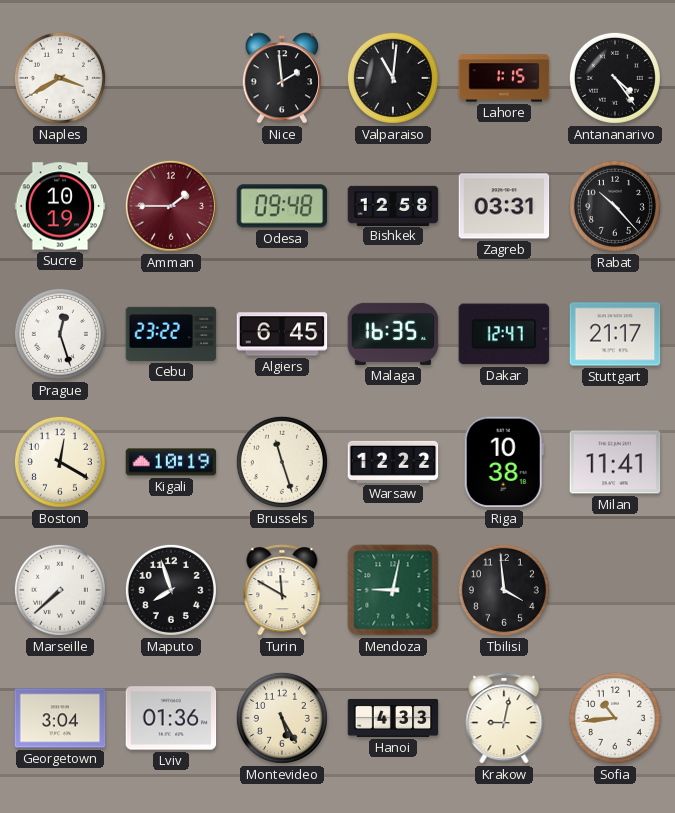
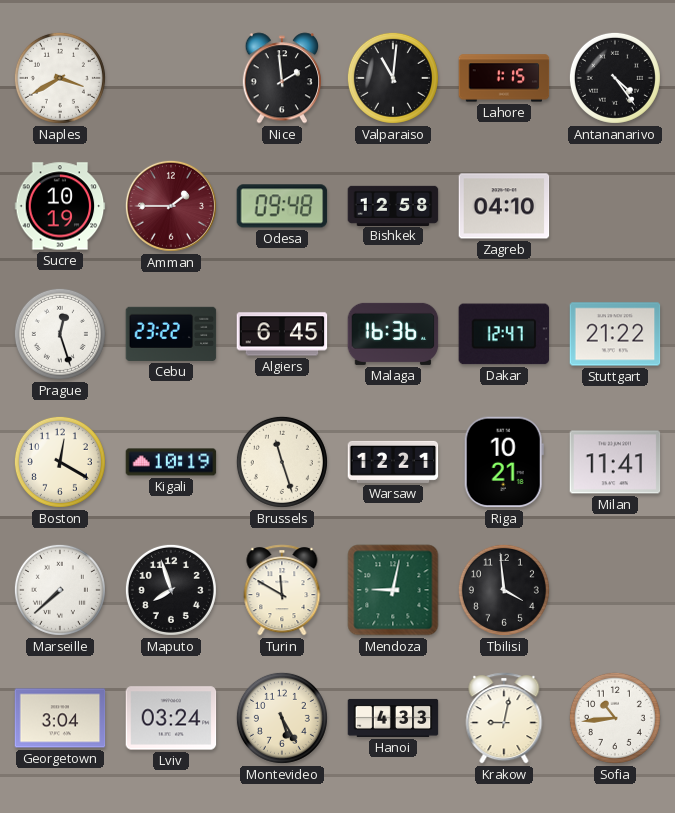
Zagreb: 03:31 -> 04:10 (504, 206)
Rabat: 10:23 -> none (615, 206)
Malaga: 16:35 -> 16:36 (393, 334)
Stuttgart: 21:17 -> 21:22 (615, 334)
Warsaw: 12:22 -> 12:21 (393, 462)
Riga: 10:38 -> 10:21 (504, 462)
Lviv: 01:36 -> 03:24 (171, 718)
